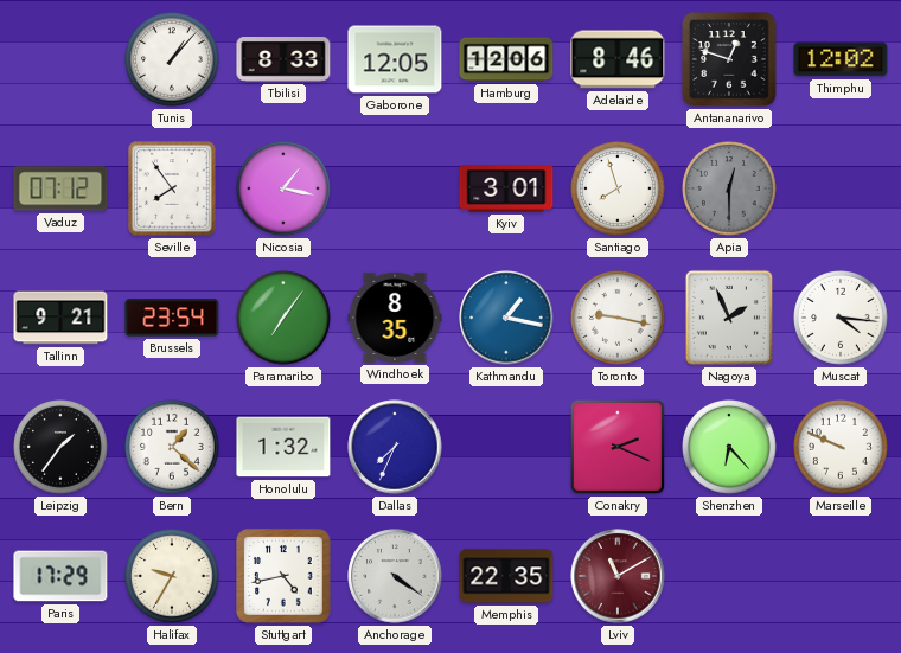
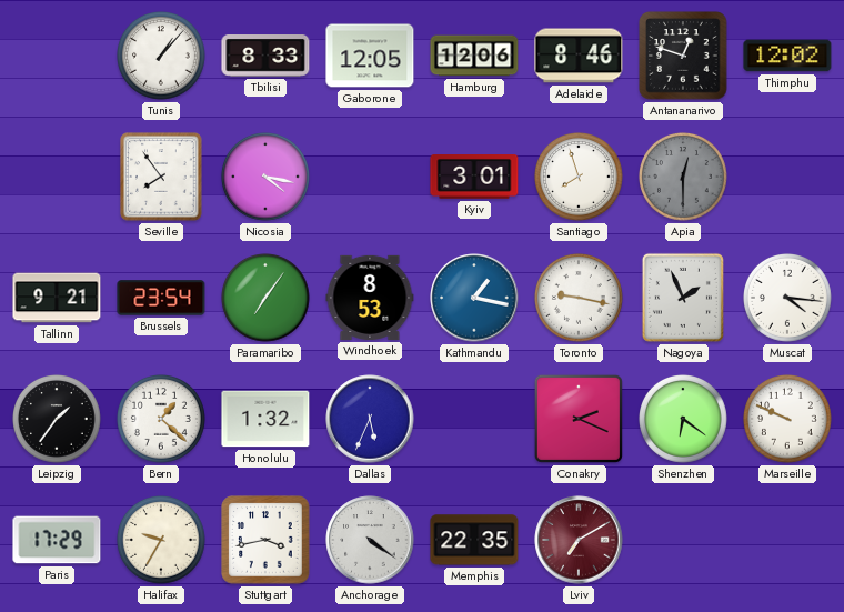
Vaduz: 07:12 -> none (60, 188)
Nicosia: 1:17 -> 4:17 (267, 178)
Windhoek: 8:35 -> 8:53 (370, 298)
Dallas: 7:34 -> 5:34 (370, 419)
Shenzhen: 6:23 -> 6:21 (684, 420)
Stuttgart: 4:43 -> 3:43 (265, 540)
Lviv: 11:10 -> 7:10 (579, 540)
